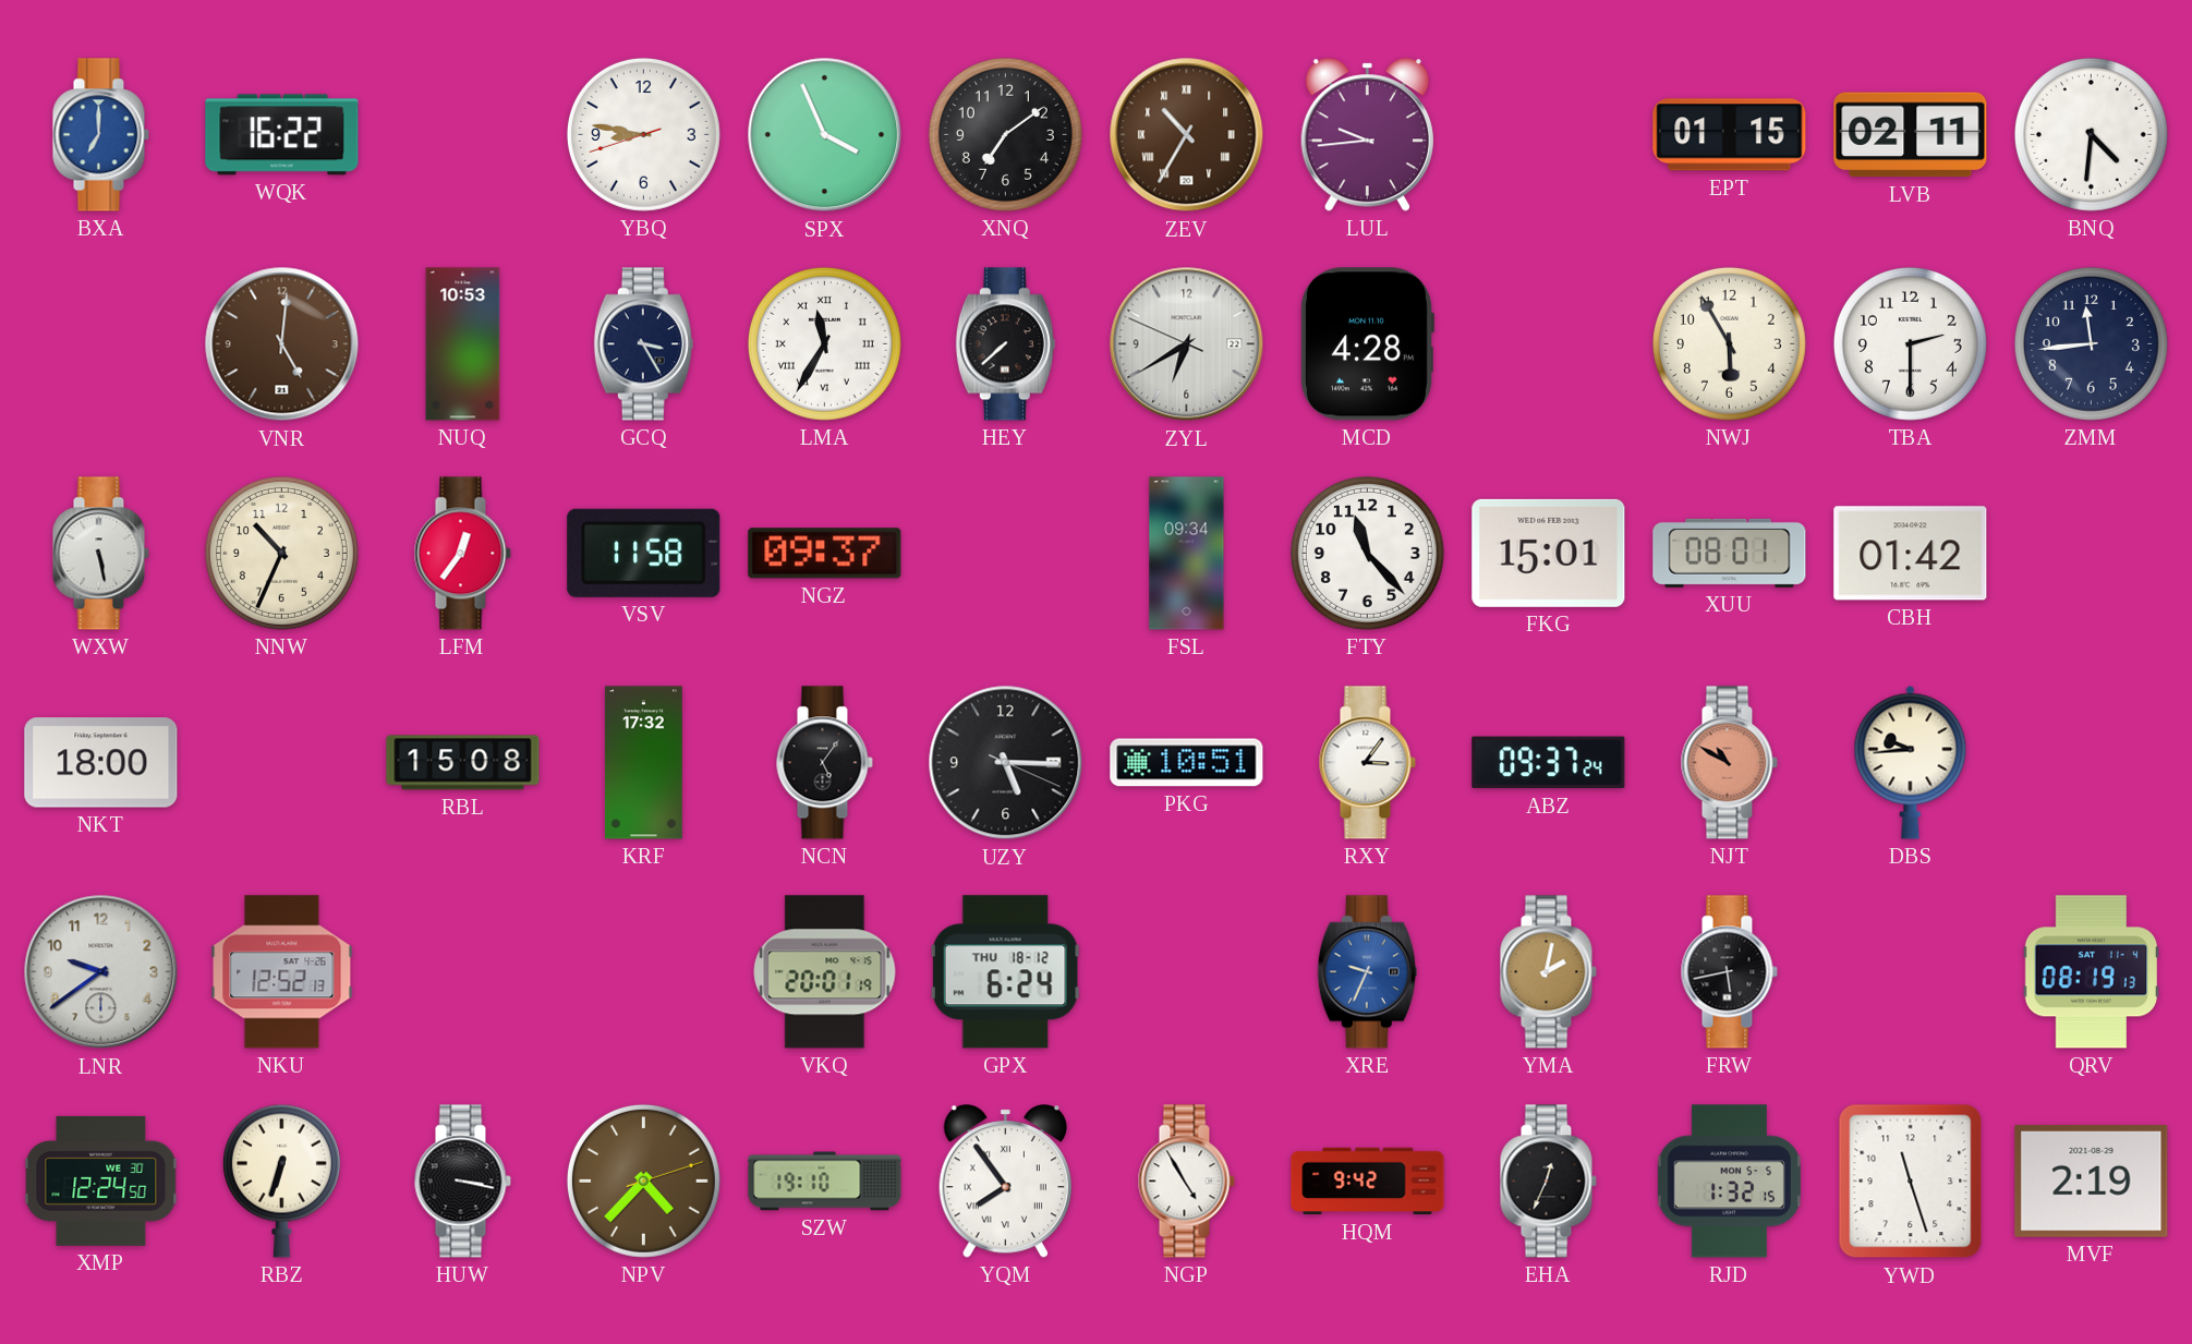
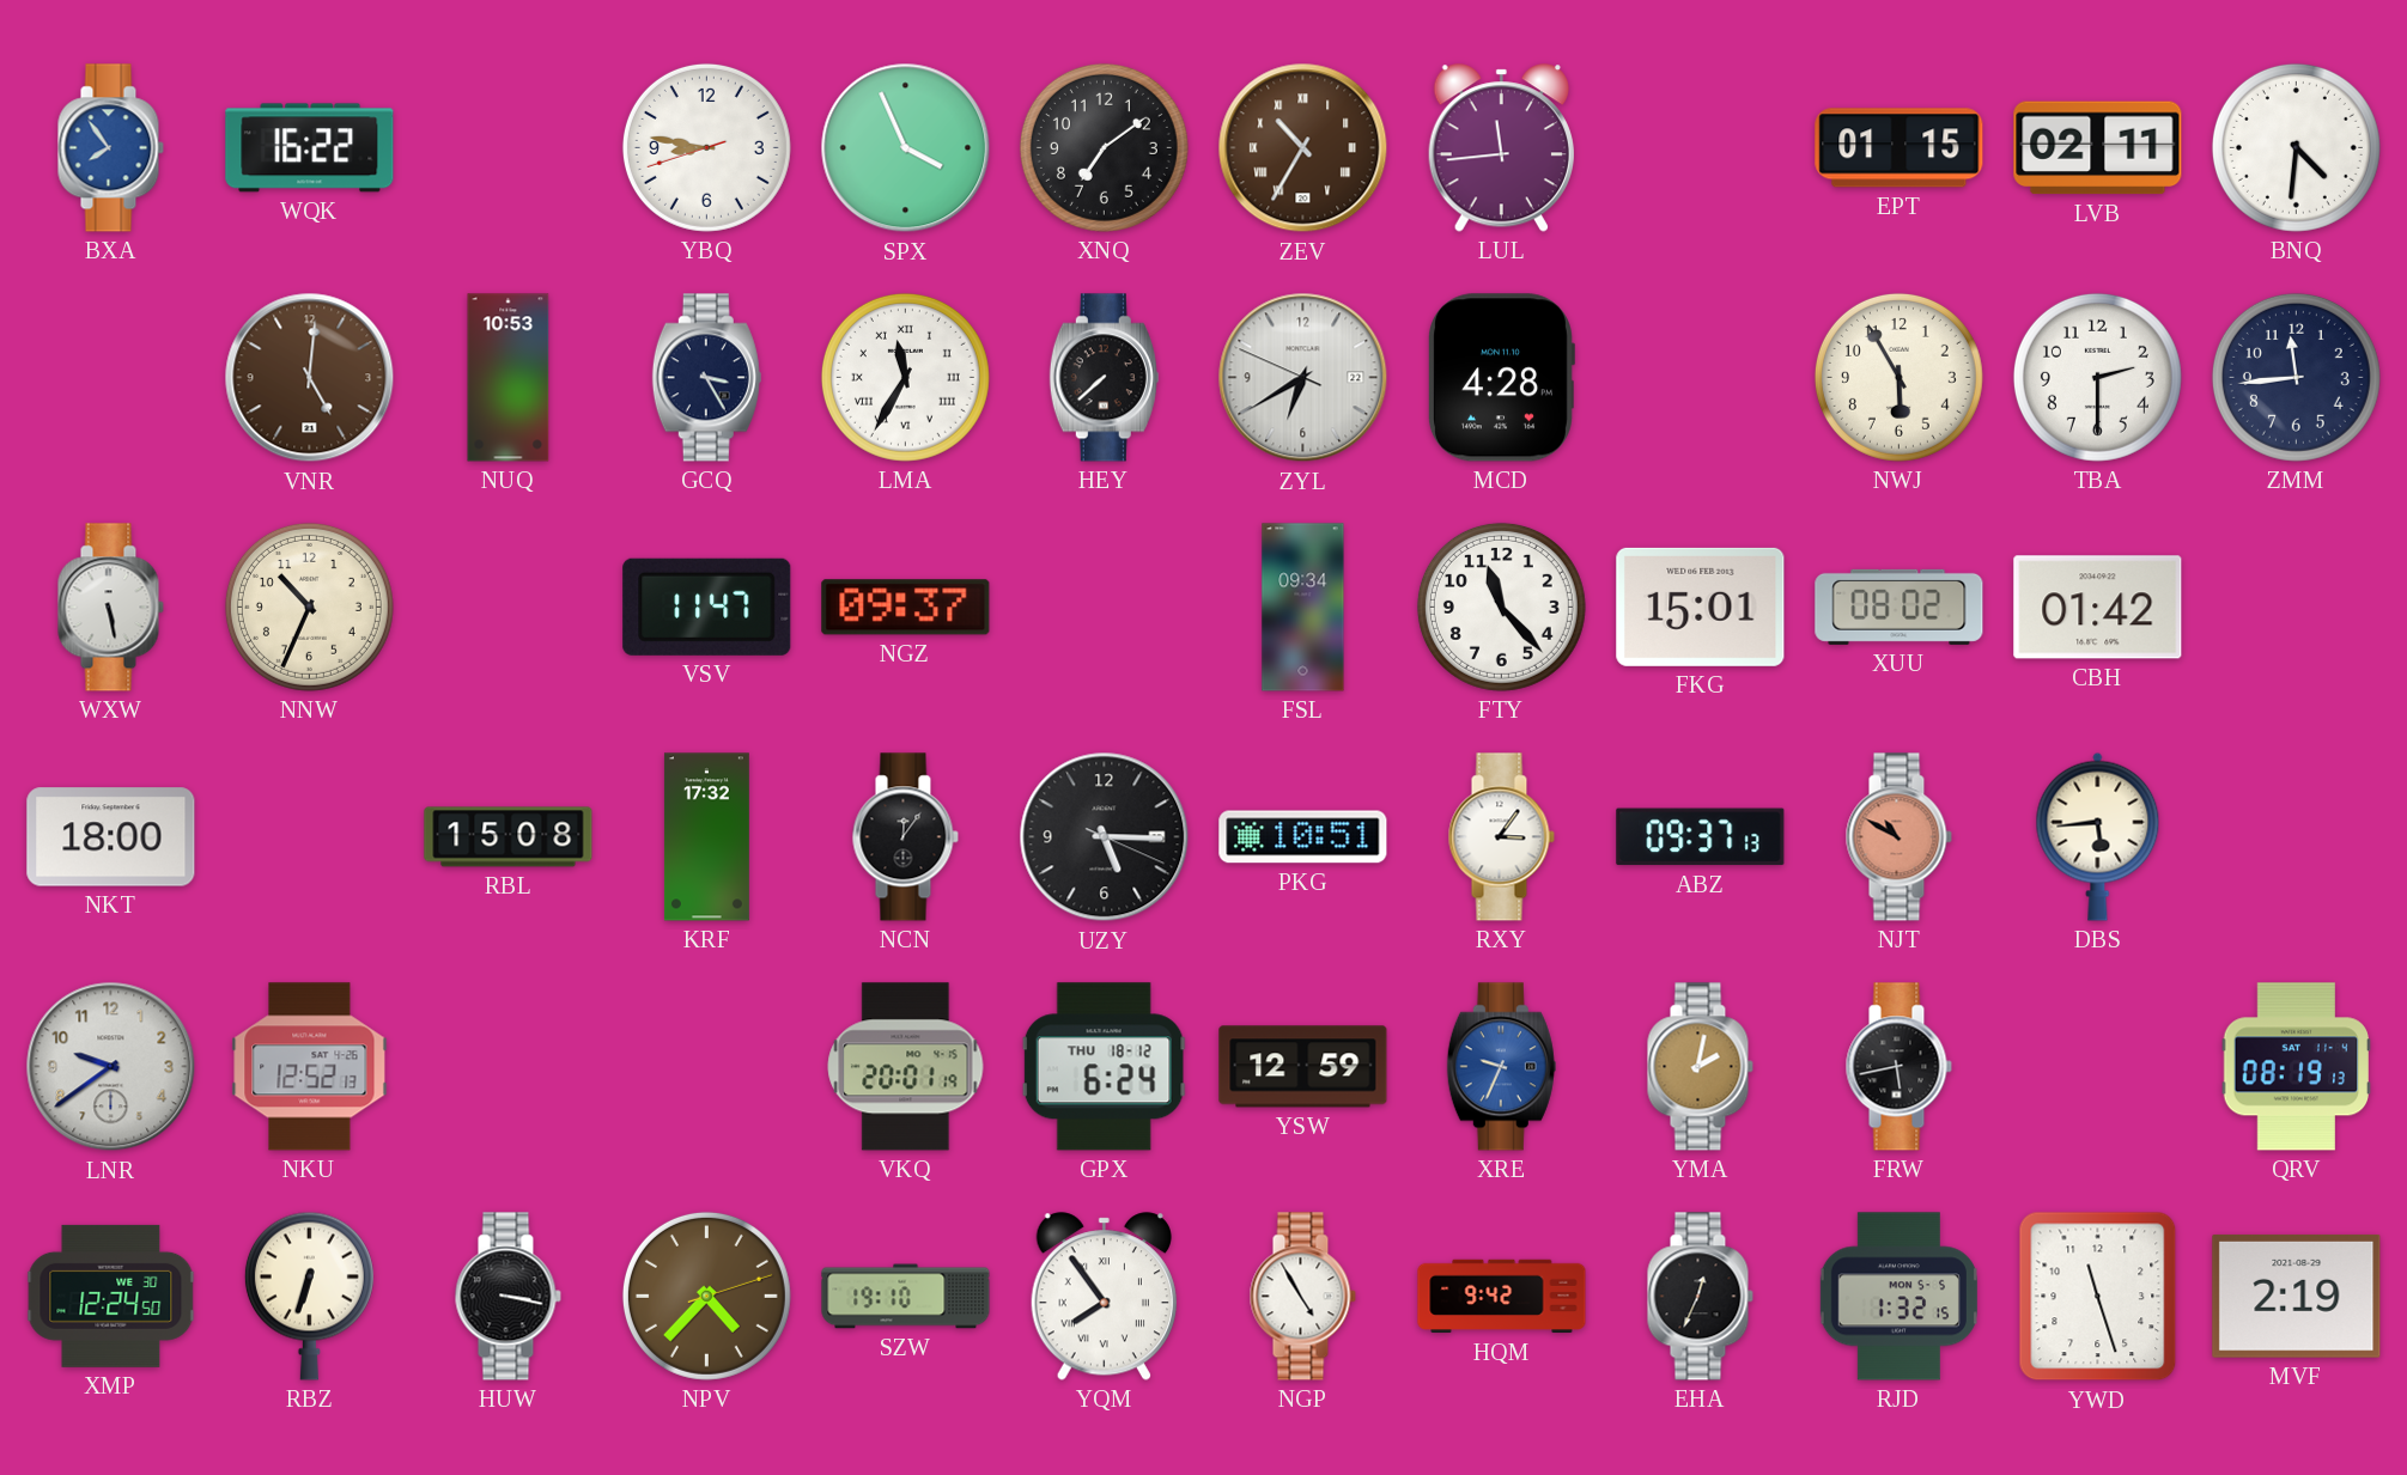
BXA: 7:00 -> 7:54 (110, 148)
LUL: 9:44 -> 11:44 (1501, 148)
LFM: 12:36 -> none (462, 554)
VSV: 11:58 -> 11:47 (707, 607)
XUU: 08:01 -> 08:02 (1900, 607)
NCN: 5:06 -> 12:06 (905, 837)
ABZ: 09:37:24 -> 09:37:13 (1701, 837)
DBS: 9:44 -> 5:44 (2098, 836)
YSW: none -> 12:59 (1303, 1067)
